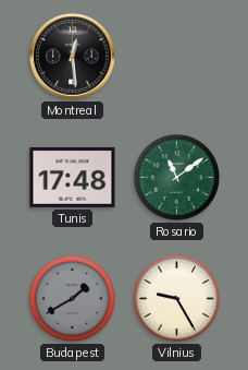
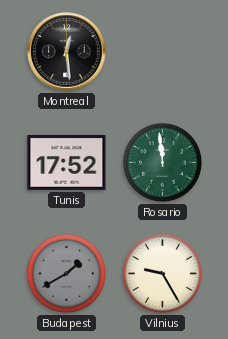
Tunis: 17:48 -> 17:52 (67, 162)
Rosario: 11:09 -> 11:59 (162, 162)
